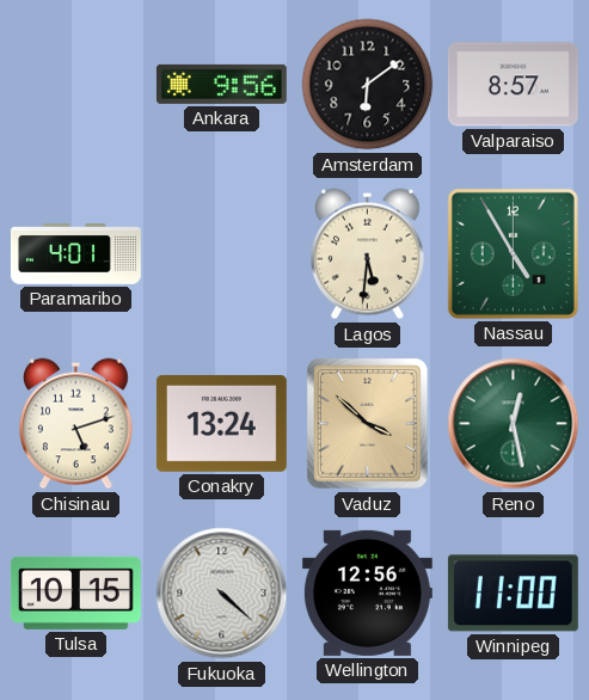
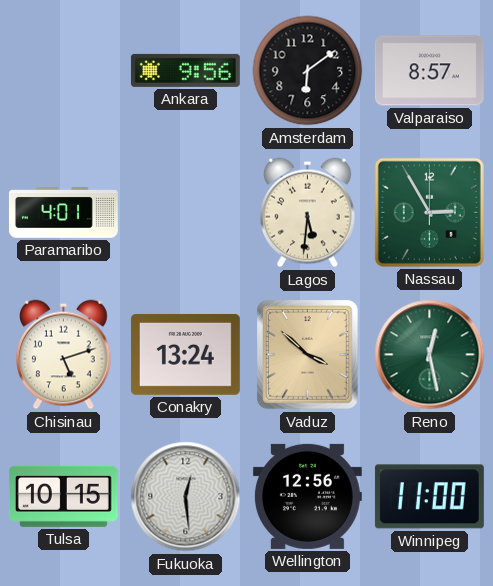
Nassau: 4:55 -> 2:55 (429, 212)
Fukuoka: 4:22 -> 12:29 (186, 497)
